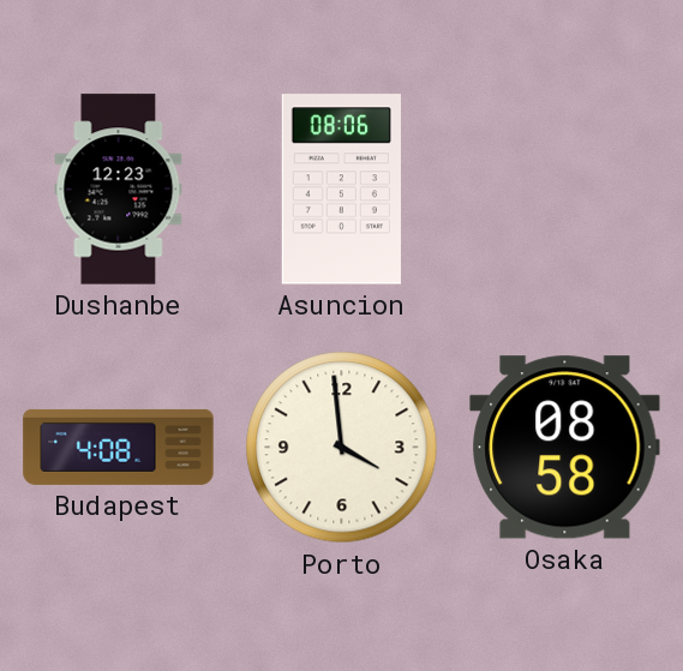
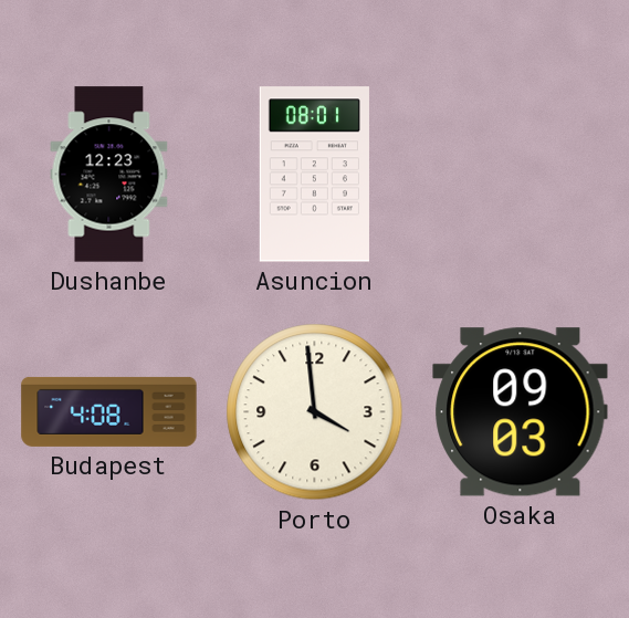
Asuncion: 08:06 -> 08:01 (314, 175)
Osaka: 08:58 -> 09:03 (521, 412)
